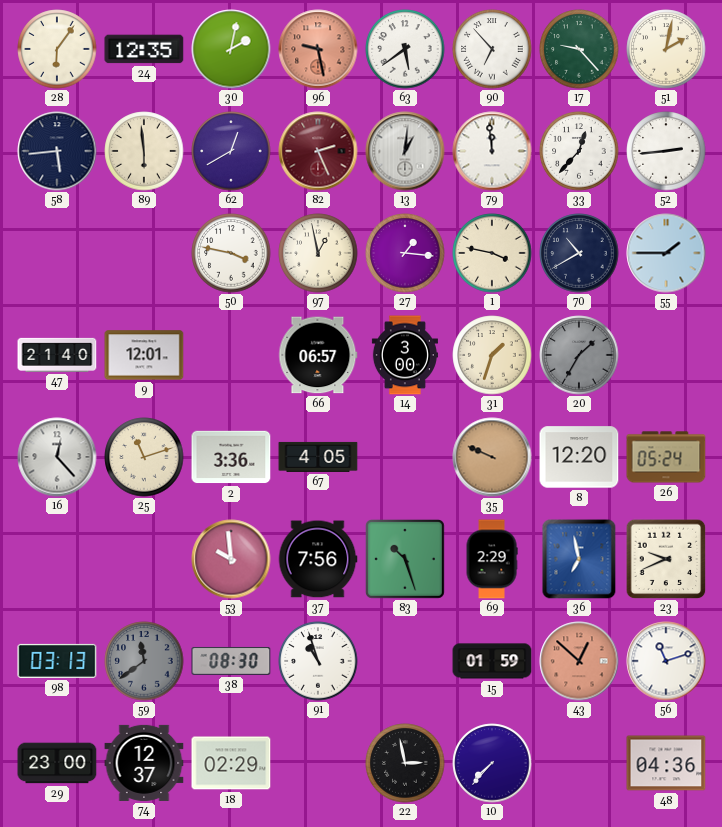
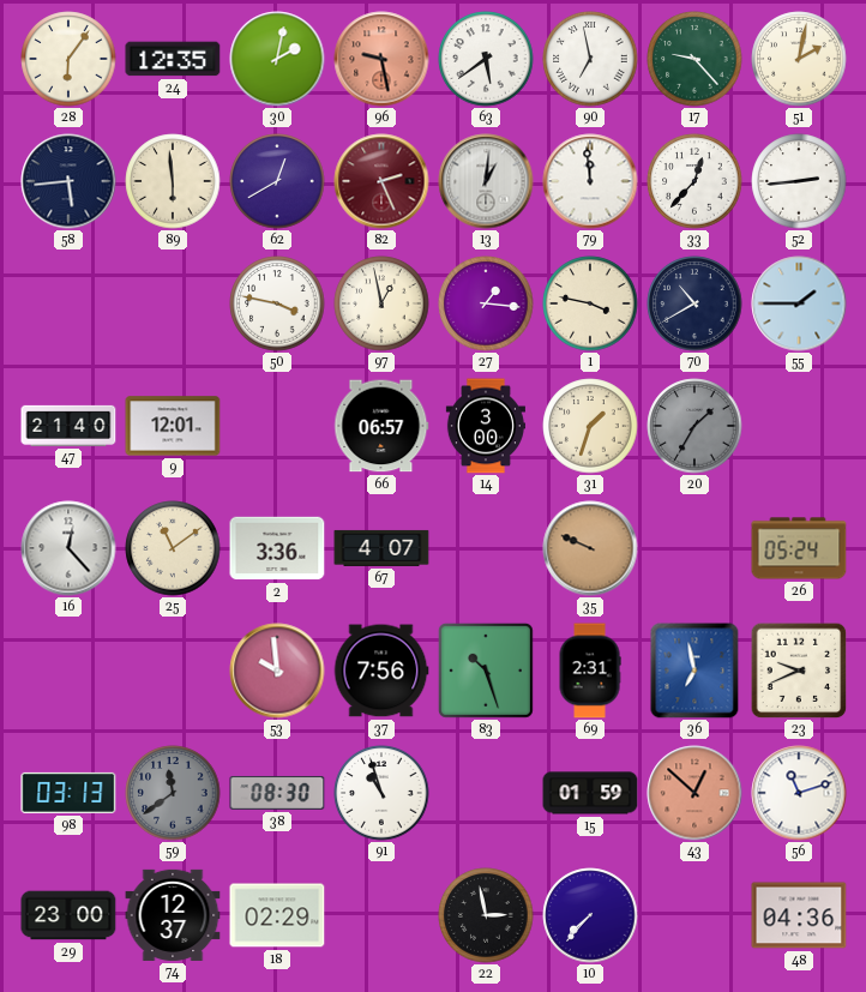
90: 6:53 -> 6:58 (590, 59)
25: 11:12 -> 11:09 (173, 548)
67: 4:05 -> 4:07 (381, 548)
8: 12:20 -> none (579, 457)
69: 2:29 -> 2:31 (590, 671)
